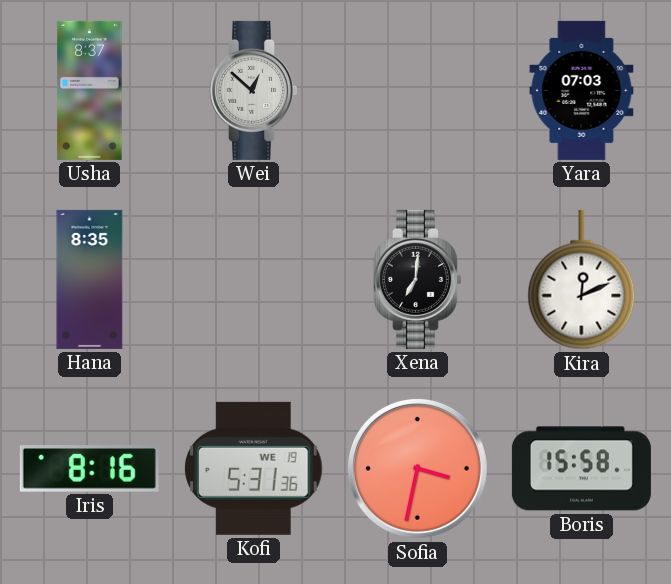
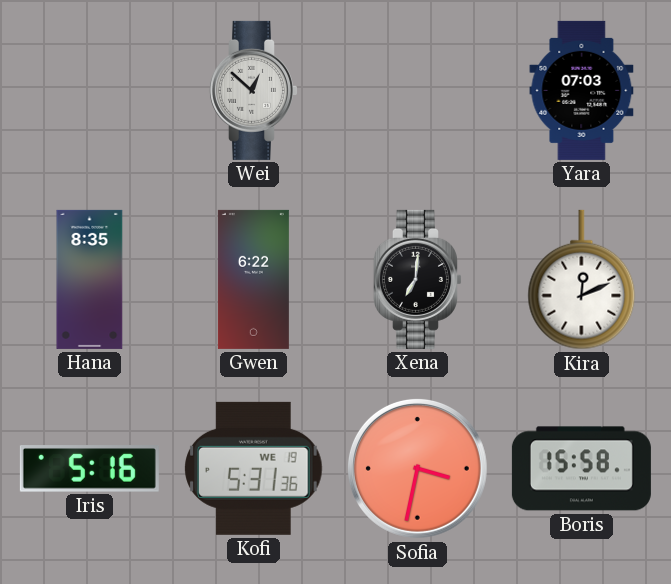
Usha: 8:37 -> none (90, 90)
Gwen: none -> 6:22 (253, 279)
Iris: 8:16 -> 5:16 (89, 469)
